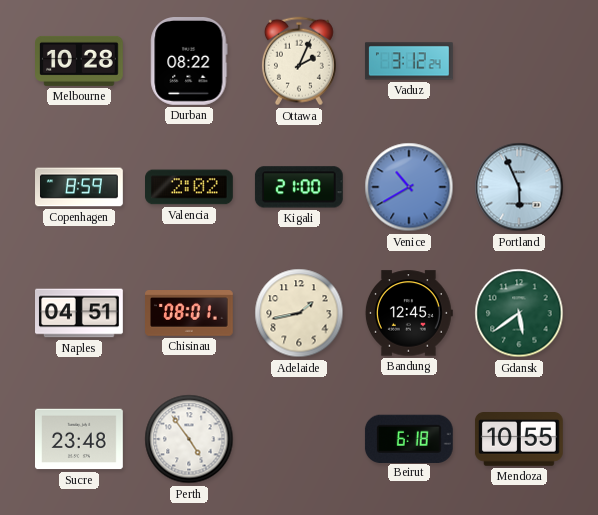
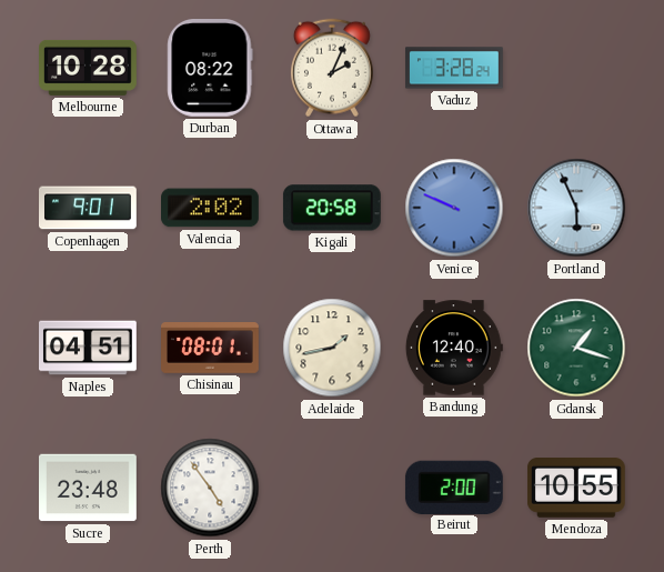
Vaduz: 3:12 -> 3:28 (454, 68)
Copenhagen: 8:59 -> 9:01 (89, 208)
Kigali: 21:00 -> 20:58 (332, 208)
Venice: 10:40 -> 9:49 (454, 208)
Bandung: 12:45 -> 12:40 (454, 348)
Gdansk: 5:39 -> 1:18 (576, 348)
Beirut: 6:18 -> 2:00 (454, 486)
